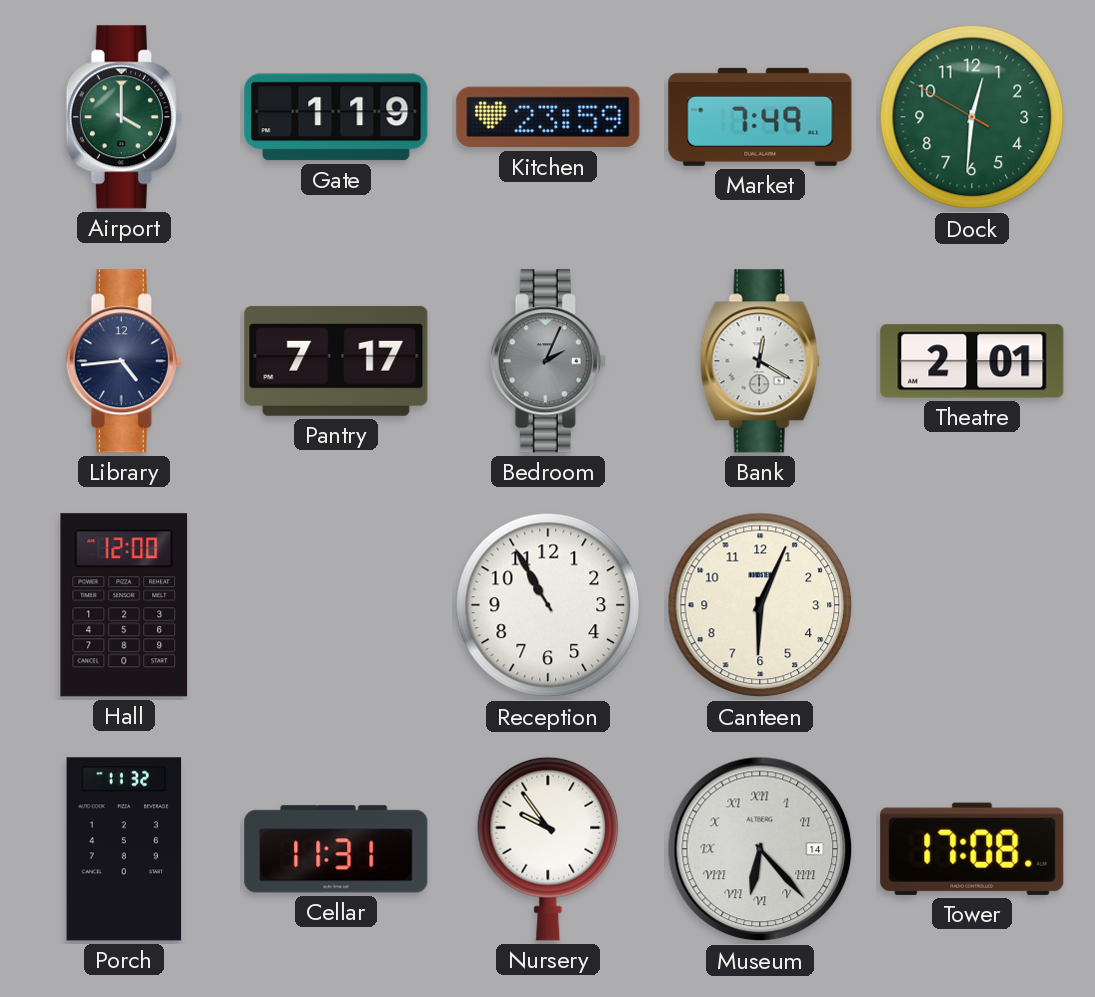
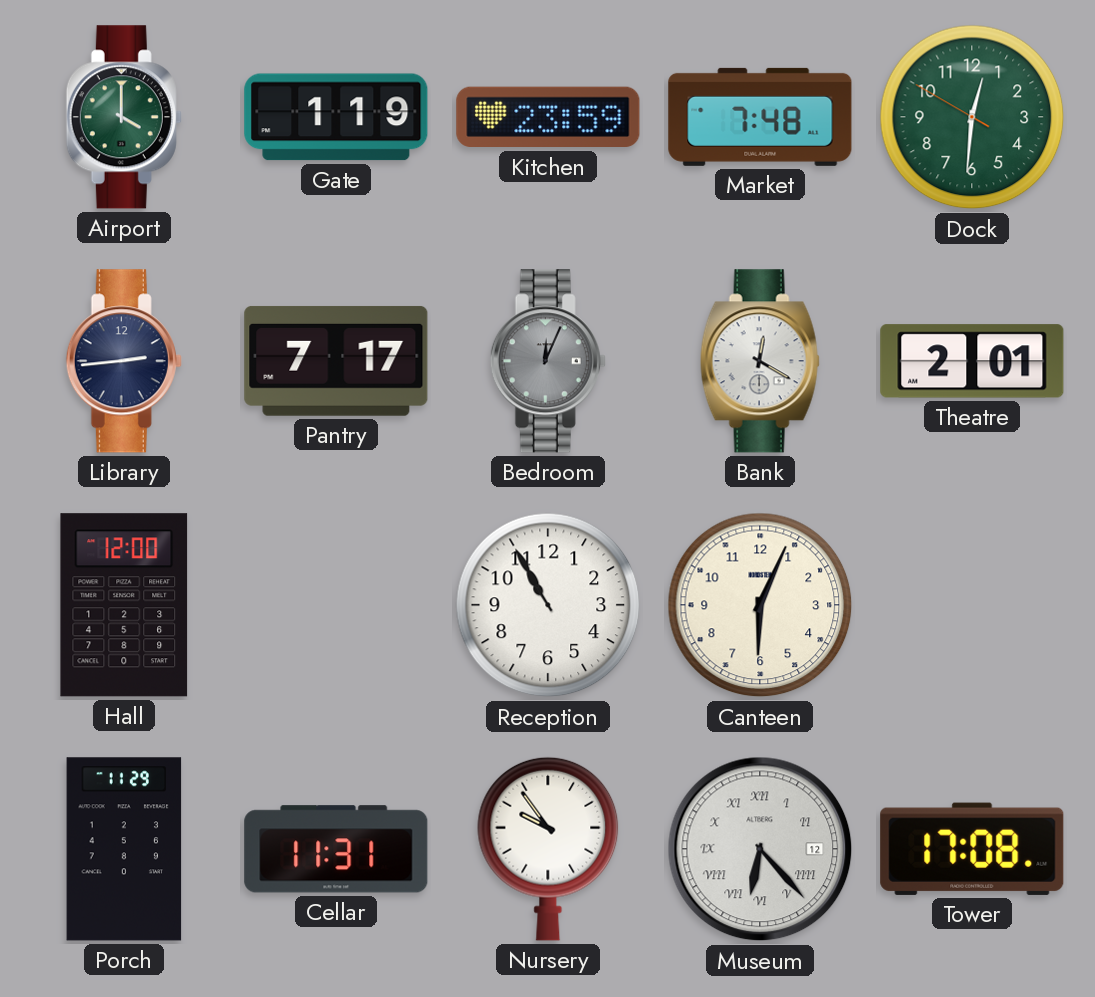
Market: 7:49 -> 7:48 (760, 117)
Library: 4:44 -> 2:44 (124, 361)
Bedroom: 2:04 -> 12:04 (548, 361)
Porch: 11:32 -> 11:29 (124, 849)
Museum date: 14 -> 12 (760, 849)
